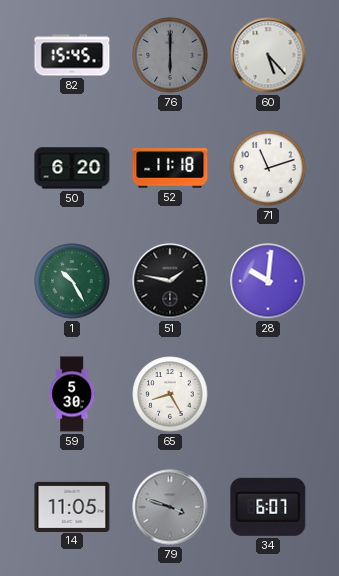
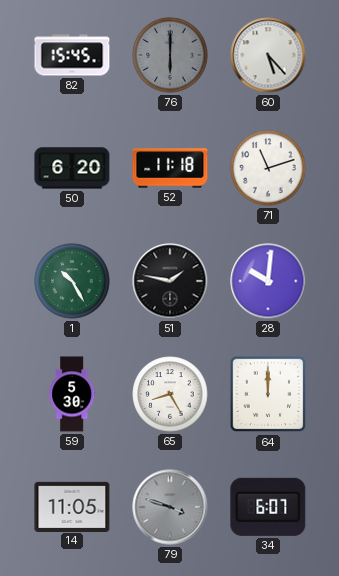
64: none -> 12:00 (268, 394)
